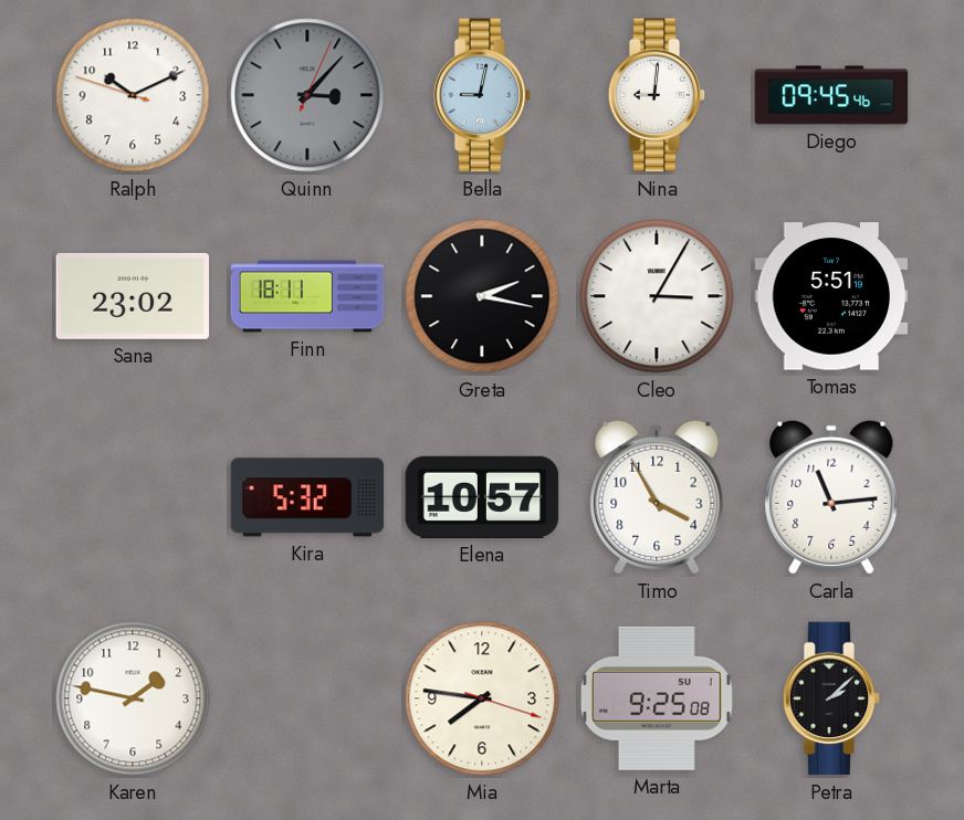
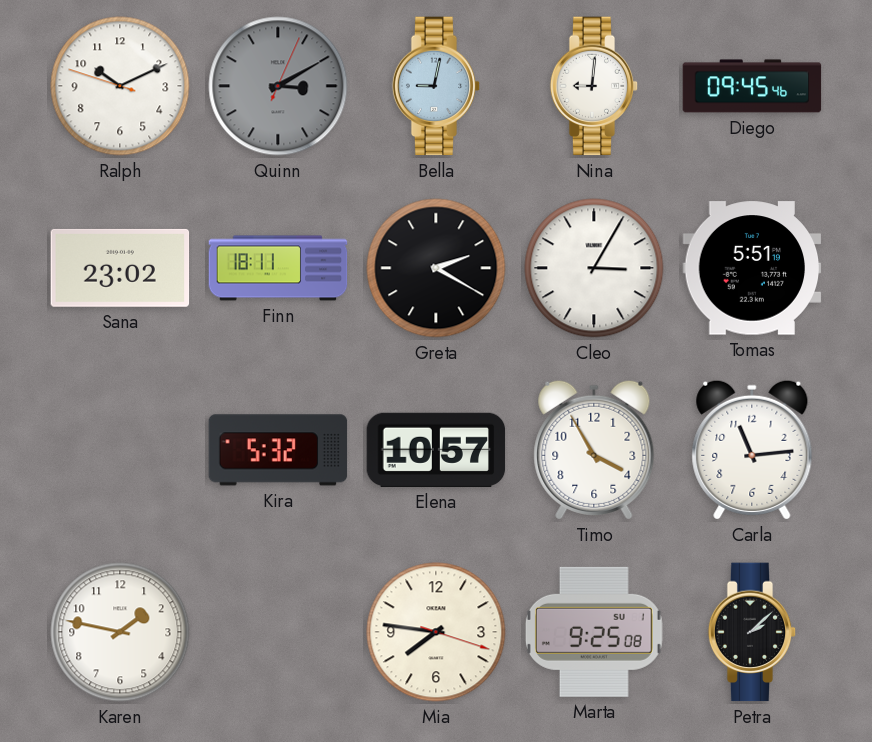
Quinn: 3:07 -> 3:10 (278, 86)
Greta: 2:17 -> 2:20 (436, 268)
